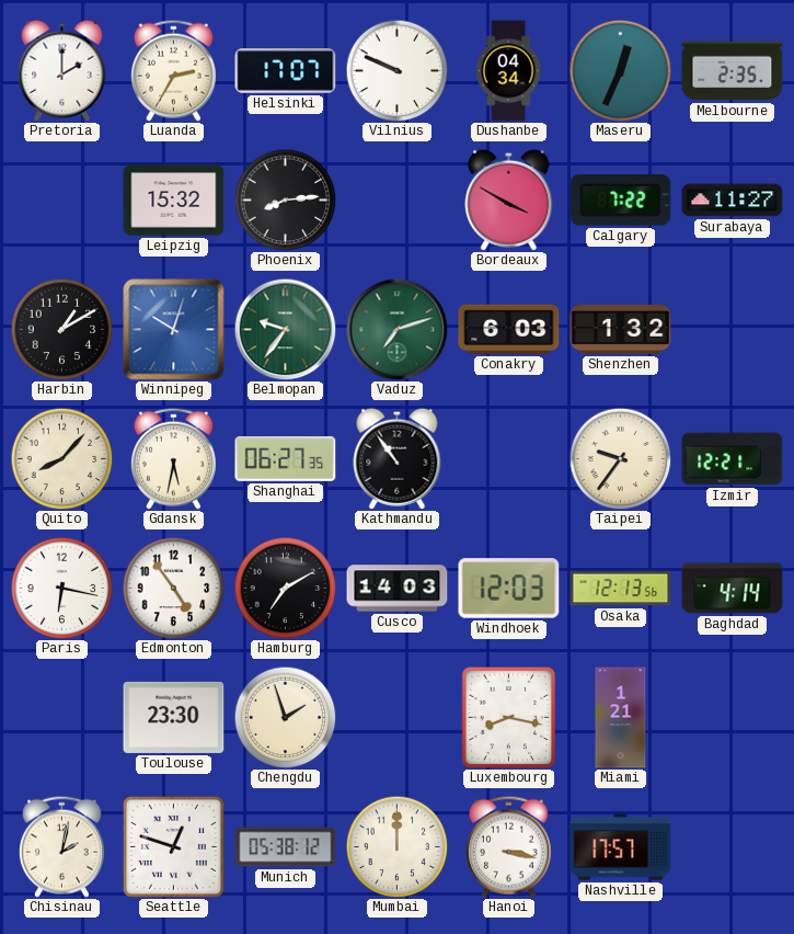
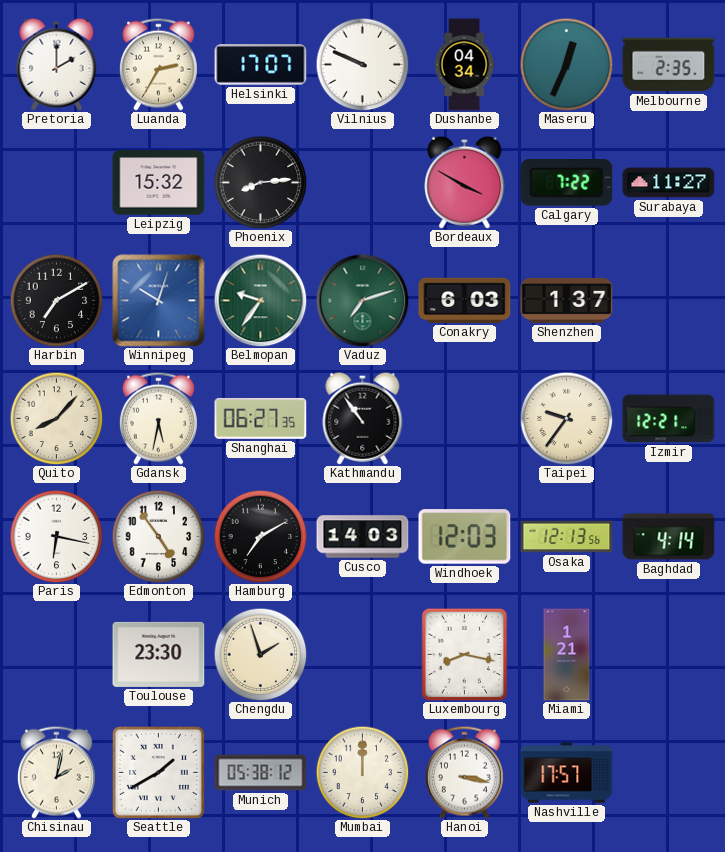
Harbin: 1:10 -> 7:10 (56, 300)
Shenzhen: 1:32 -> 1:37 (567, 300)
Seattle: 12:48 -> 1:40 (158, 772)
